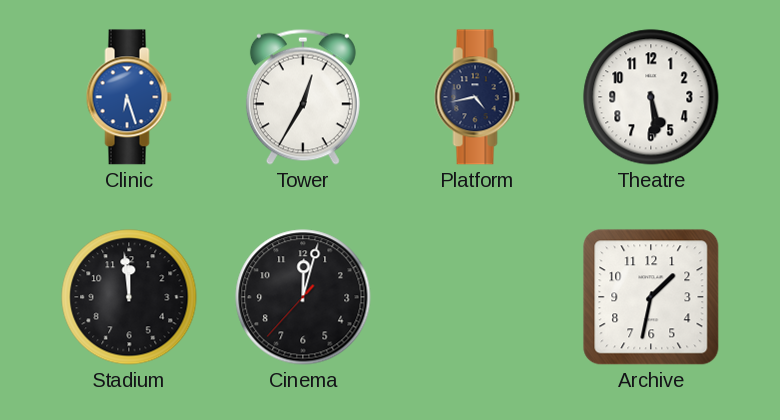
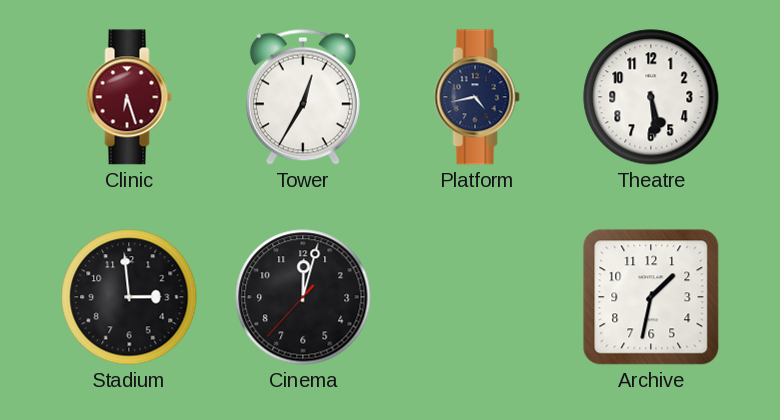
Clinic dial: blue -> burgundy (129, 97)
Stadium: 11:59 -> 2:59 (129, 297)
